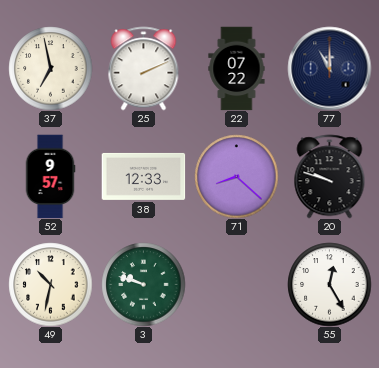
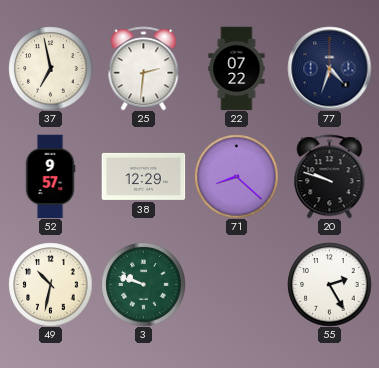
25: 2:11 -> 2:31 (144, 68)
77: 11:00 -> 4:33 (329, 68)
38: 12:33 -> 12:29 (143, 176)
55: 12:25 -> 2:25 (329, 284)
